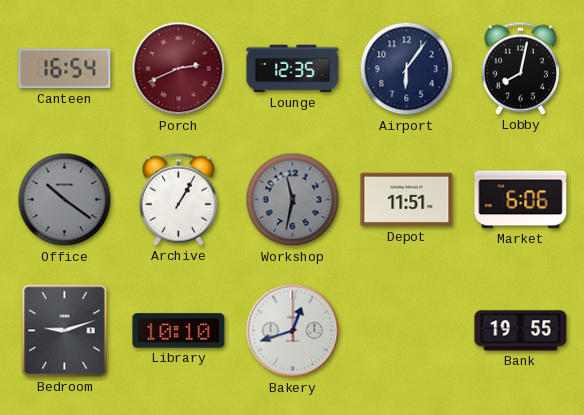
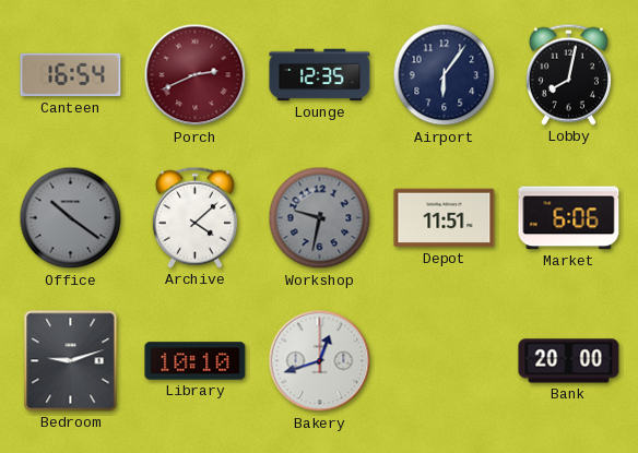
Archive: 1:05 -> 4:08 (194, 217)
Workshop: 11:32 -> 9:32 (320, 218)
Bank: 19:55 -> 20:00 (569, 361)
